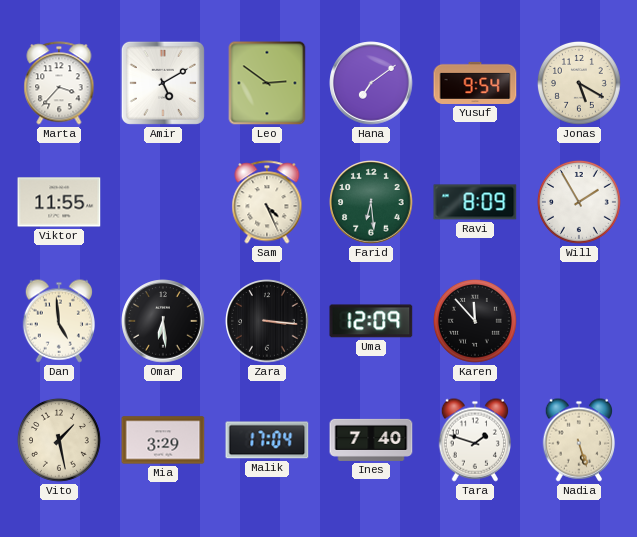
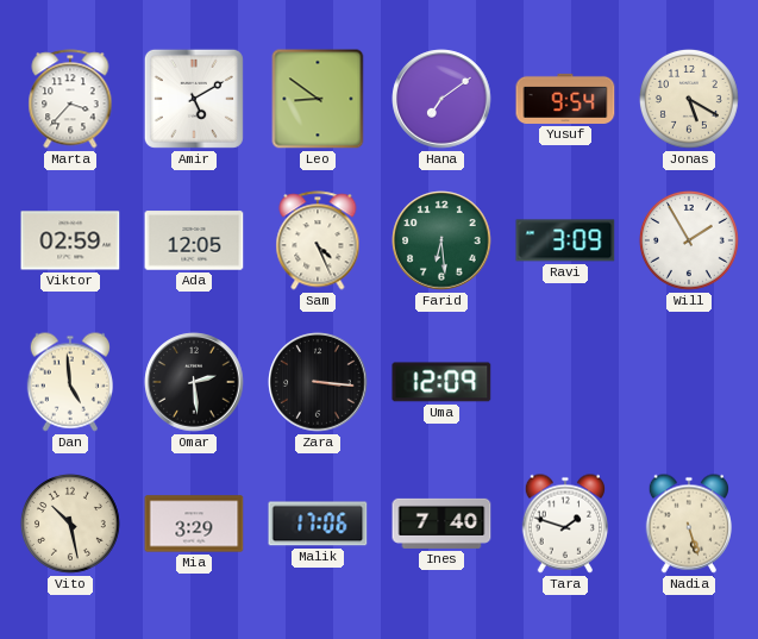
Leo: 2:51 -> 8:51 (318, 99)
Viktor: 11:55 -> 02:59 (70, 240)
Ada: none -> 12:05 (194, 240)
Ravi: 8:09 -> 3:09 (565, 240)
Omar: 6:29 -> 2:29 (194, 382)
Karen: 11:53 -> none (475, 321)
Vito: 1:28 -> 10:28 (70, 524)
Malik: 17:04 -> 17:06 (318, 524)
